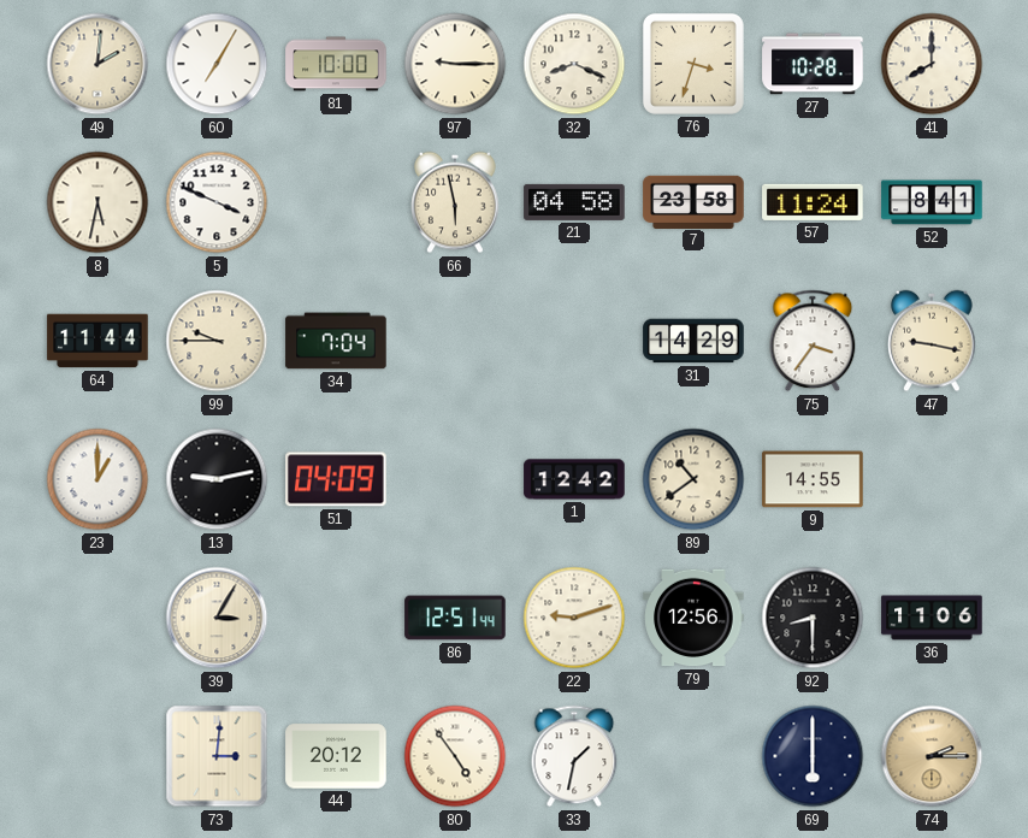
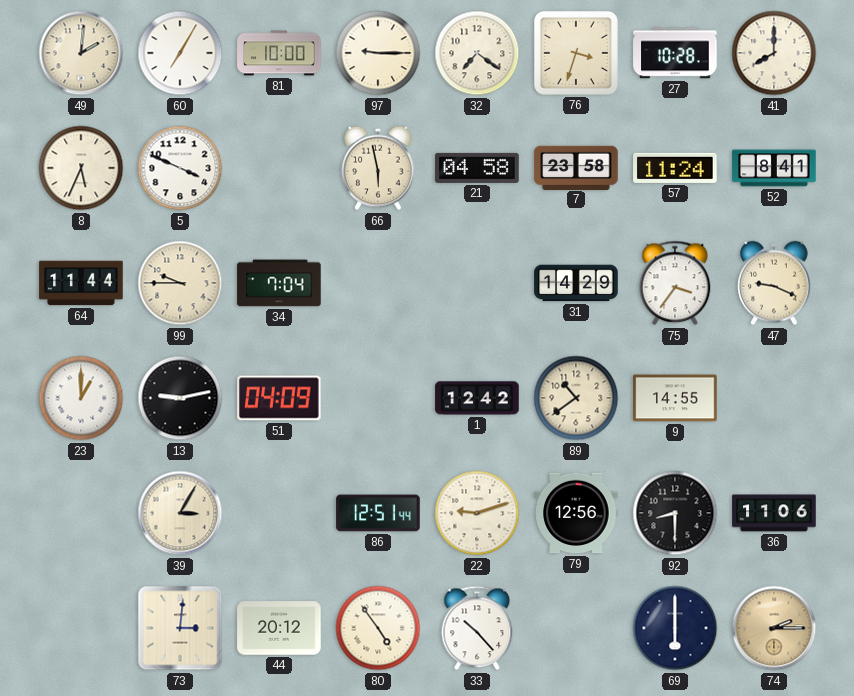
32: 8:19 -> 7:21 (477, 53)
8: 5:32 -> 5:34 (81, 168)
47: 9:17 -> 9:19 (774, 283)
33: 1:32 -> 10:23 (477, 628)
